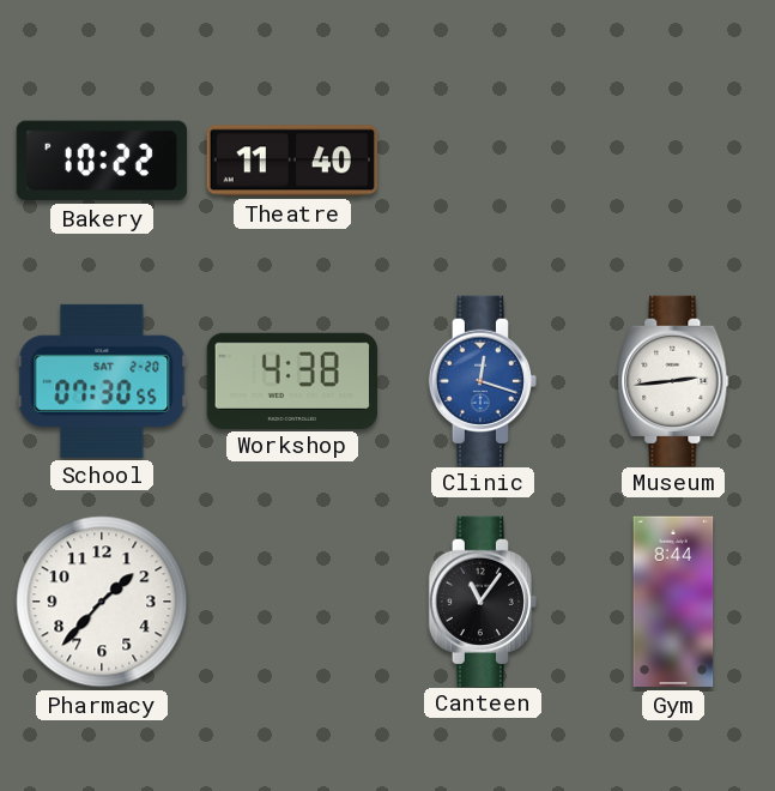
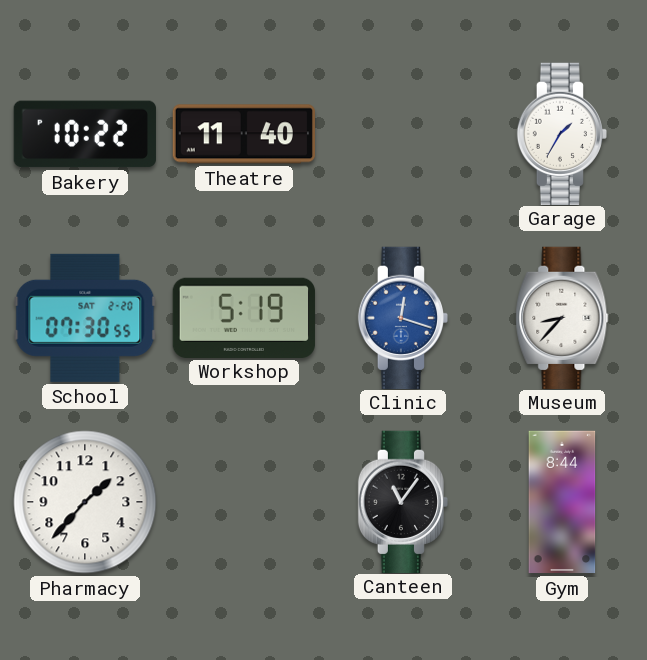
Garage: none -> 1:35 (561, 133)
Workshop: 4:38 -> 5:19 (244, 317)
Museum: 2:44 -> 8:37 (562, 317)
